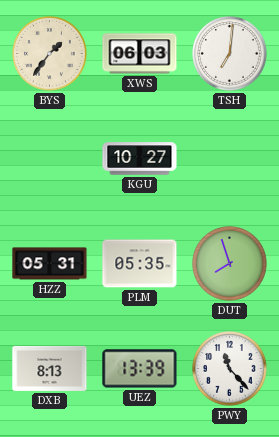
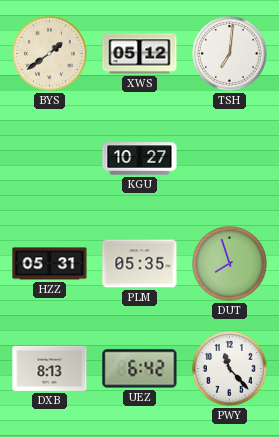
BYS: 1:36 -> 1:39 (50, 54)
XWS: 06:03 -> 05:12 (140, 54)
UEZ: 13:39 -> 6:42 (140, 369)
